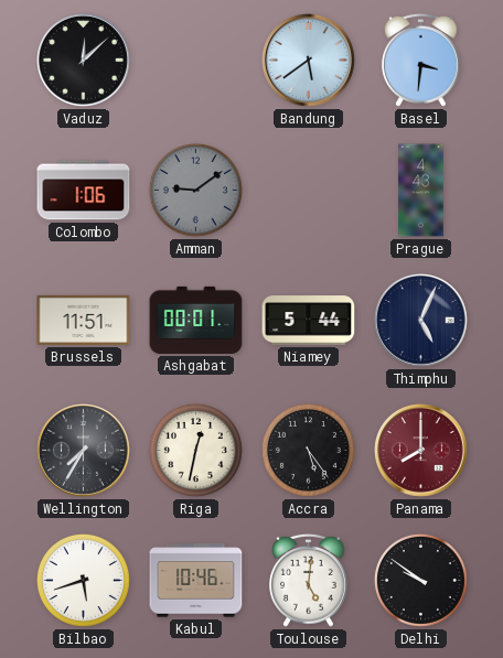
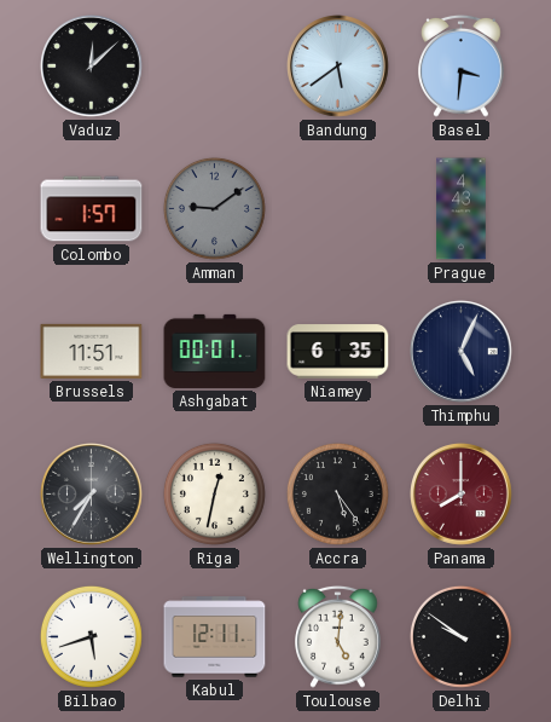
Colombo: 1:06 -> 1:57 (92, 209)
Niamey: 5:44 -> 6:35 (338, 352)
Kabul: 10:46 -> 12:11 (215, 637)
